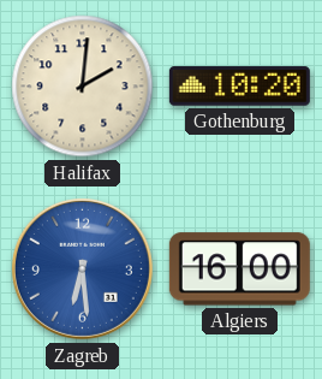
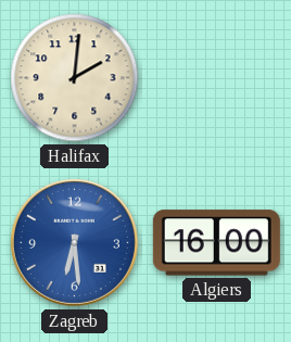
Gothenburg: 10:20 -> none (239, 87)
